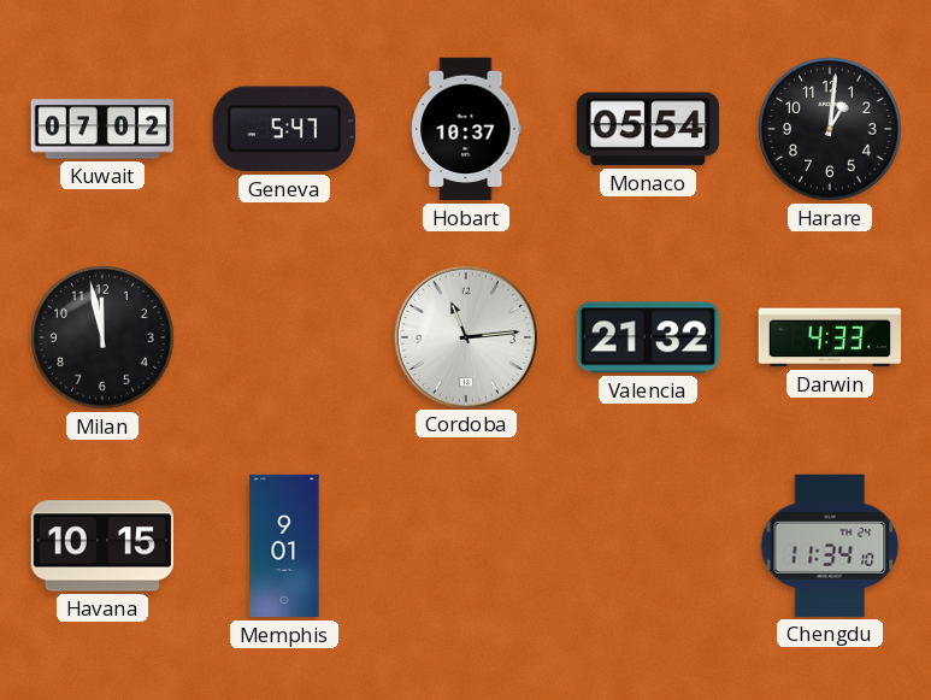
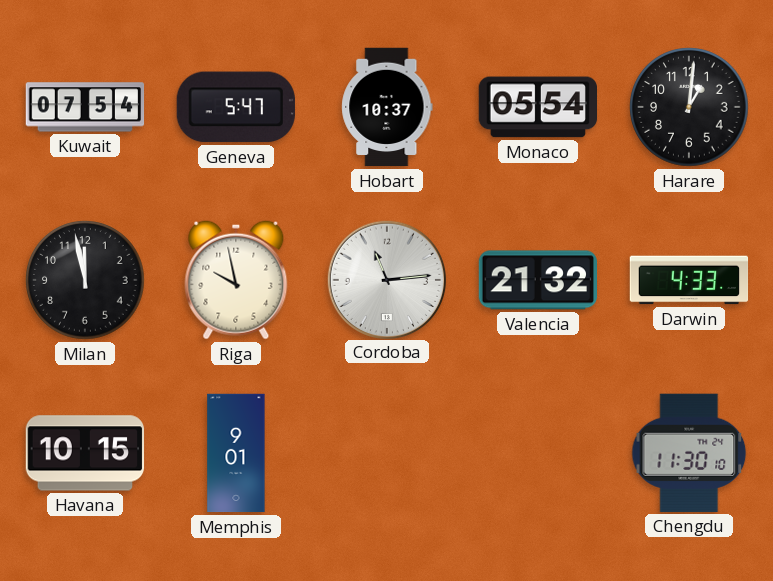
Kuwait: 07:02 -> 07:54 (85, 107)
Riga: none -> 9:58 (236, 280)
Chengdu: 11:34 -> 11:30 (689, 453)
